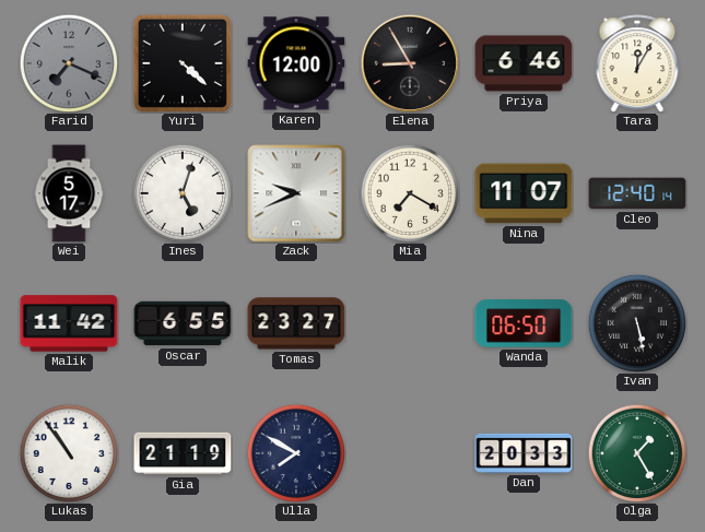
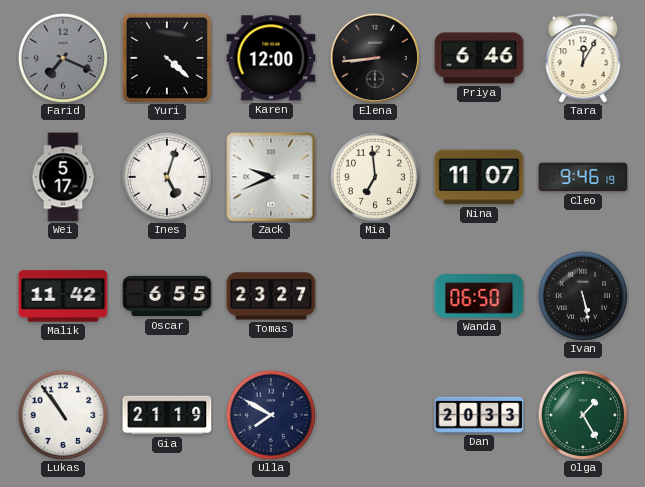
Elena: 8:55 -> 8:44 (374, 57)
Mia: 7:20 -> 6:59 (374, 176)
Cleo: 12:40 -> 9:46 (583, 177)
